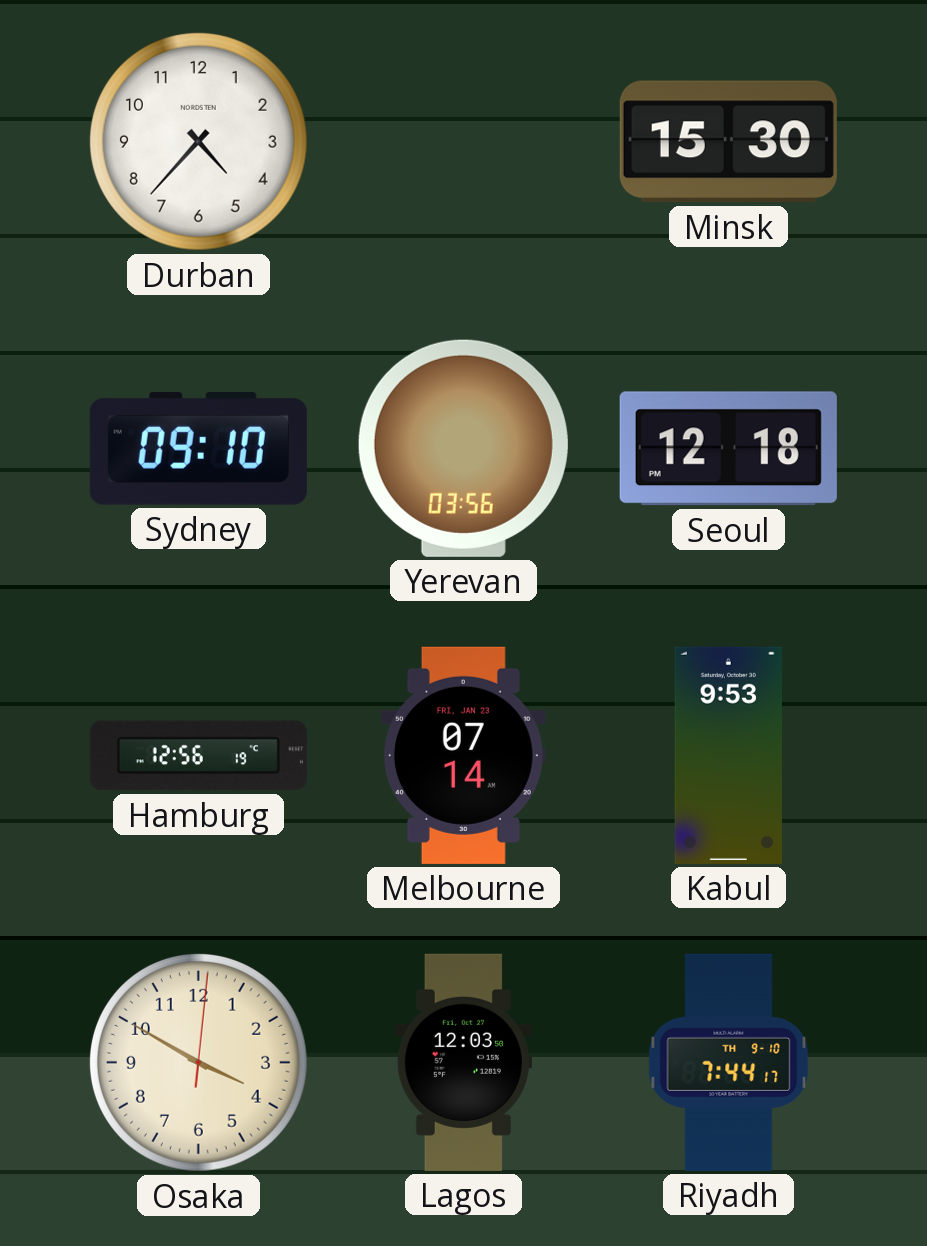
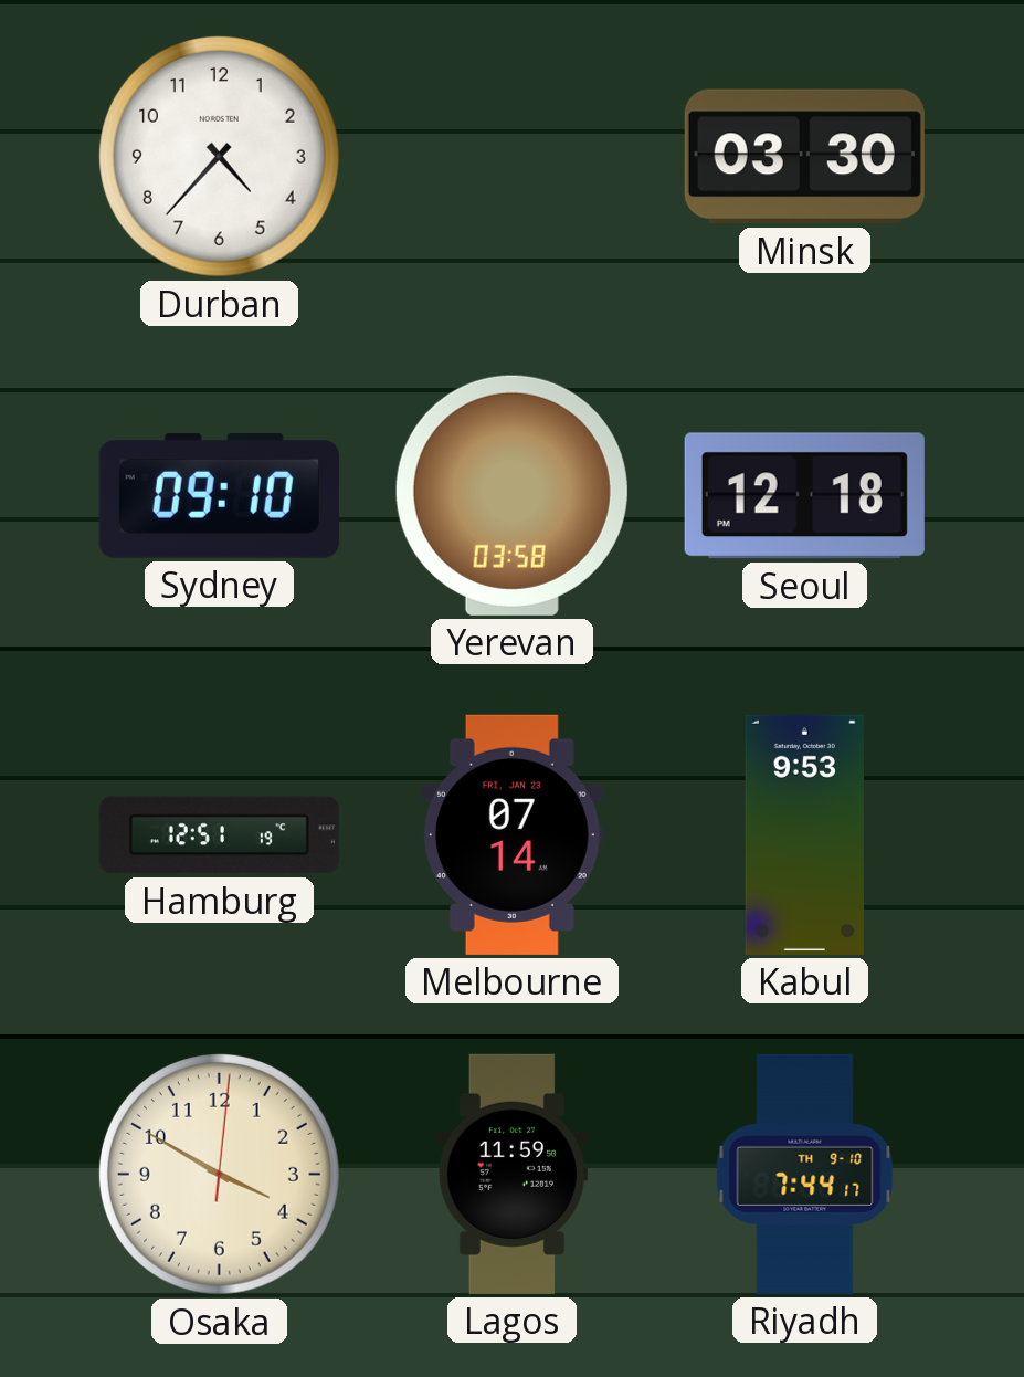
Minsk: 15:30 -> 03:30 (804, 157)
Yerevan: 03:56 -> 03:58 (511, 495)
Hamburg: 12:56 -> 12:51 (219, 835)
Lagos: 12:03 -> 11:59 (511, 1174)
